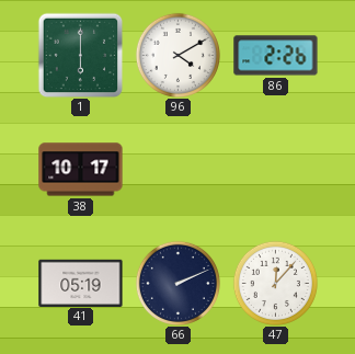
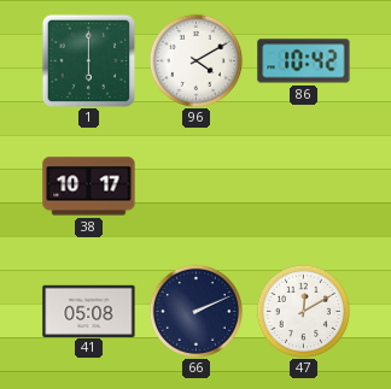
86: 2:26 -> 10:42 (304, 61)
41: 05:19 -> 05:08 (89, 311)
47: 12:07 -> 12:10 (303, 311)
